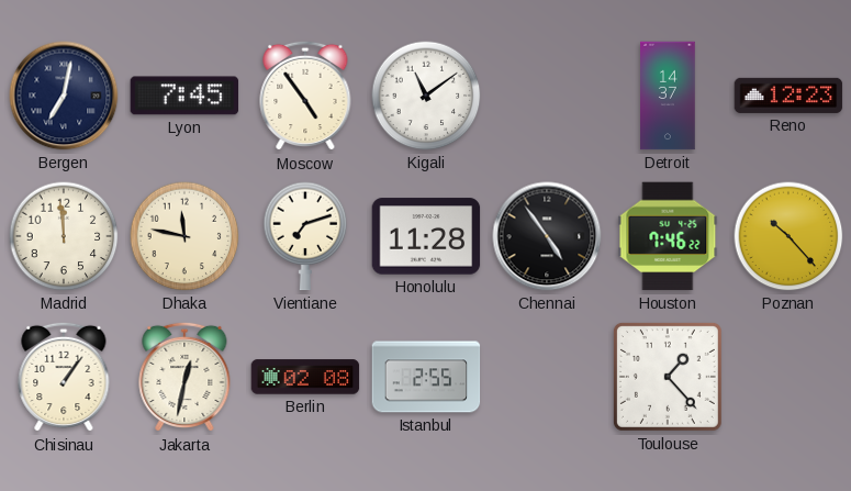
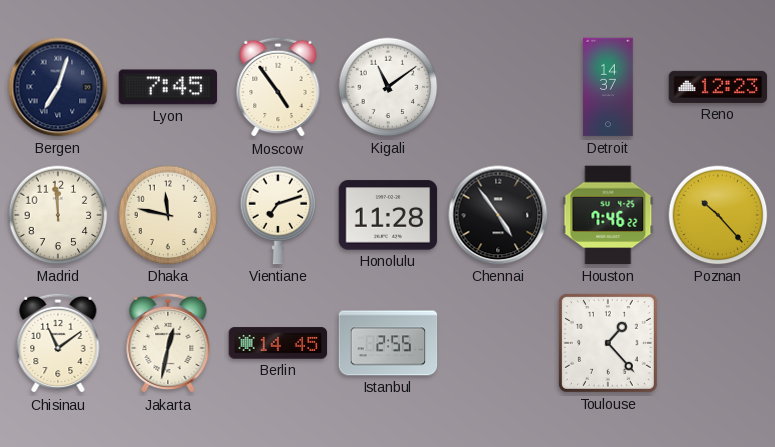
Bergen: 7:02 -> 7:03 (58, 87)
Chisinau: 1:06 -> 11:09 (58, 343)
Berlin: 02:08 -> 14:45 (278, 343)
